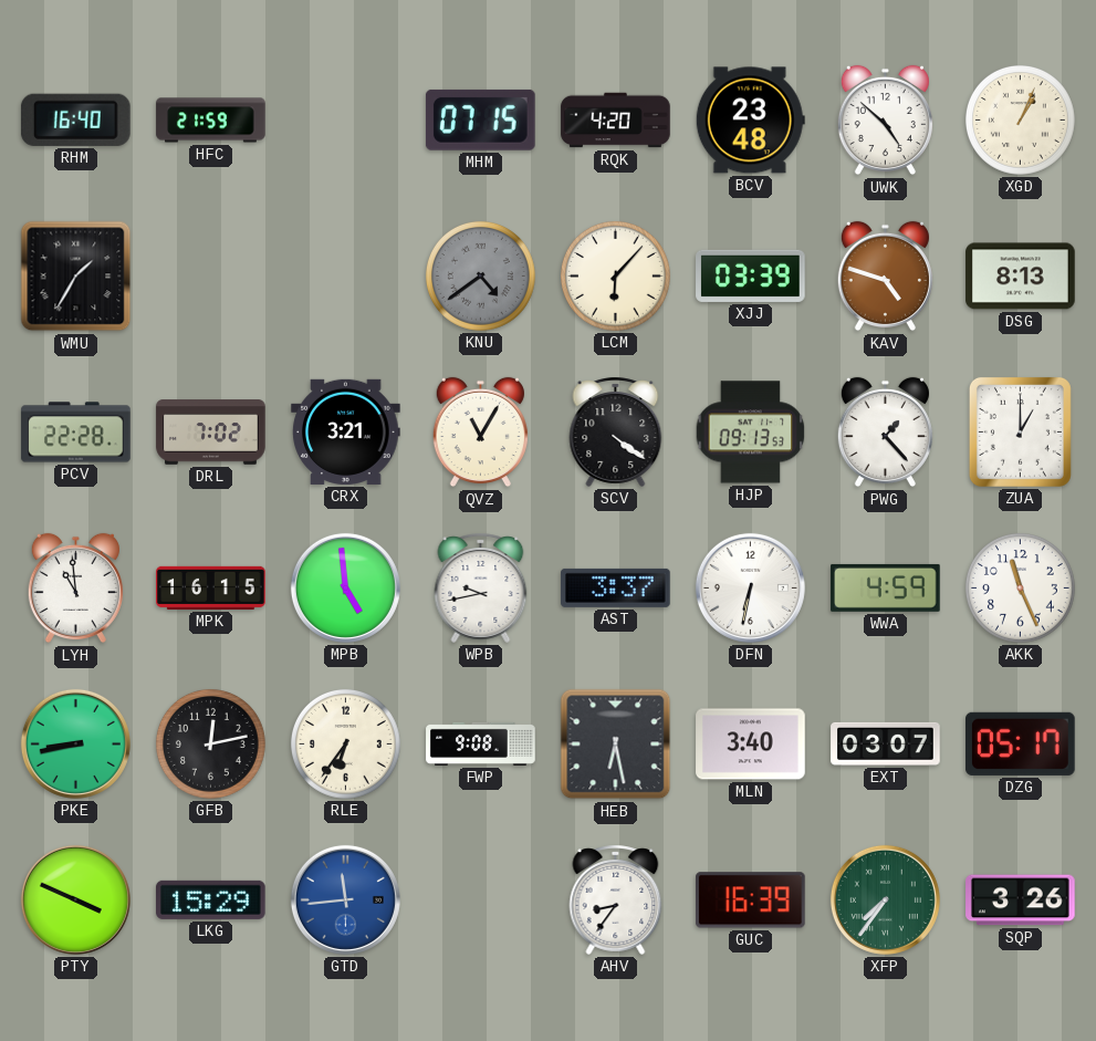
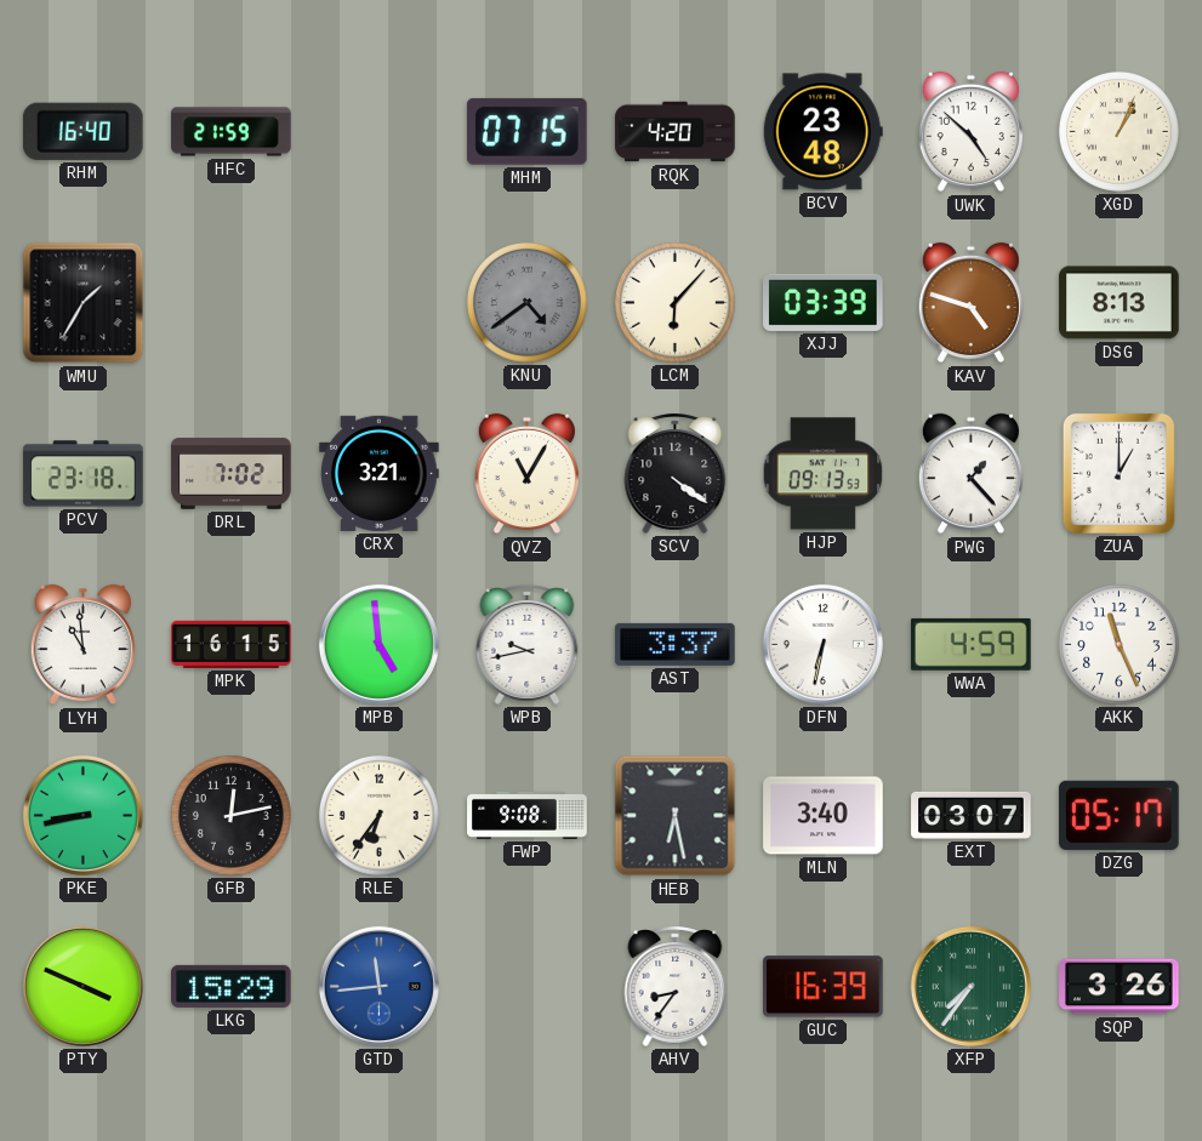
PCV: 22:28 -> 23:18 (84, 474)
